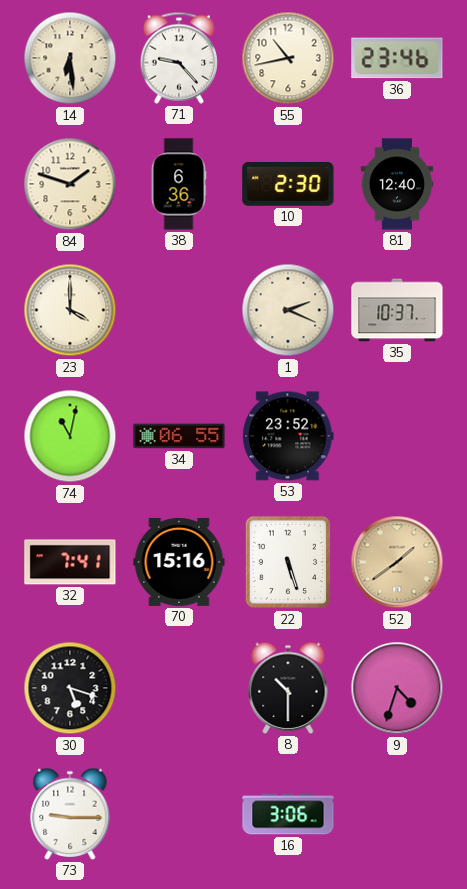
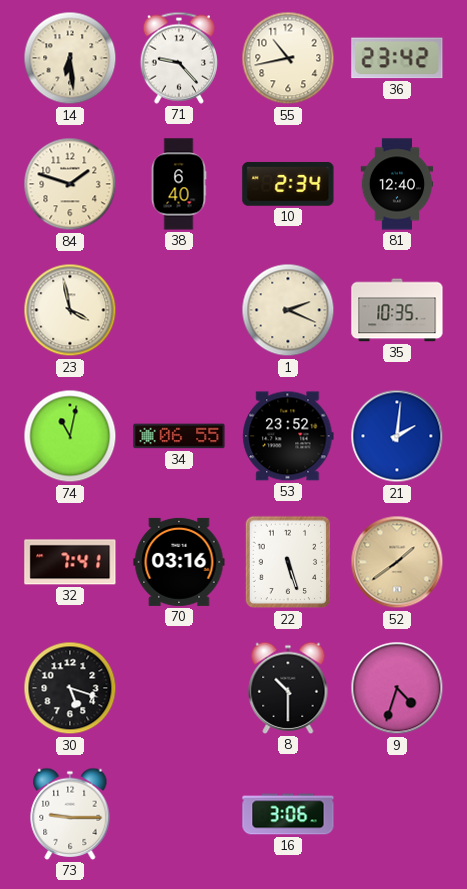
36: 23:46 -> 23:42 (397, 58)
38: 6:36 -> 6:40 (179, 184)
10: 2:30 -> 2:34 (288, 184)
23: 4:00 -> 3:58 (70, 310)
35: 10:37 -> 10:35 (397, 310)
21: none -> 2:01 (397, 436)
70: 15:16 -> 03:16 (179, 562)
